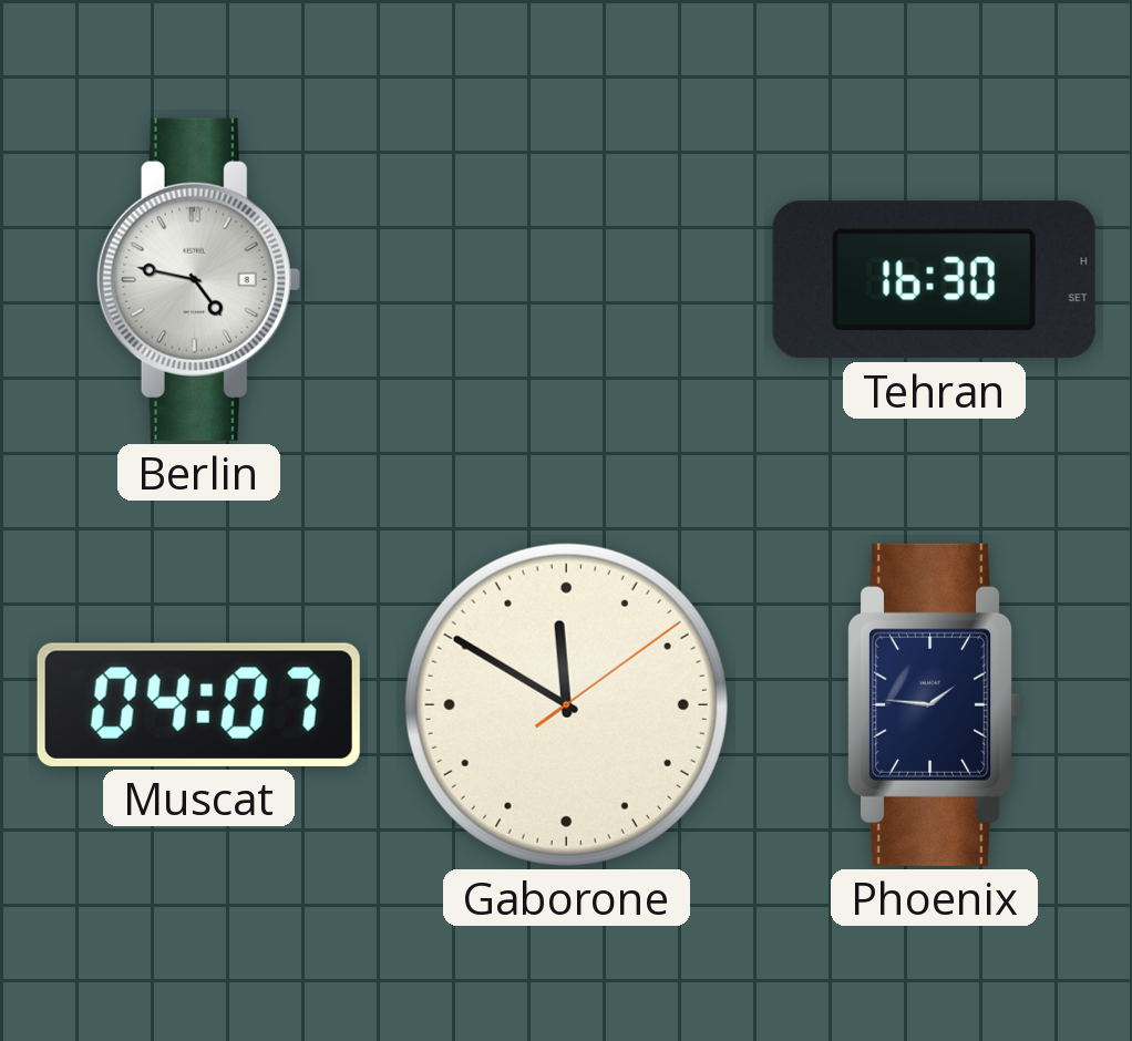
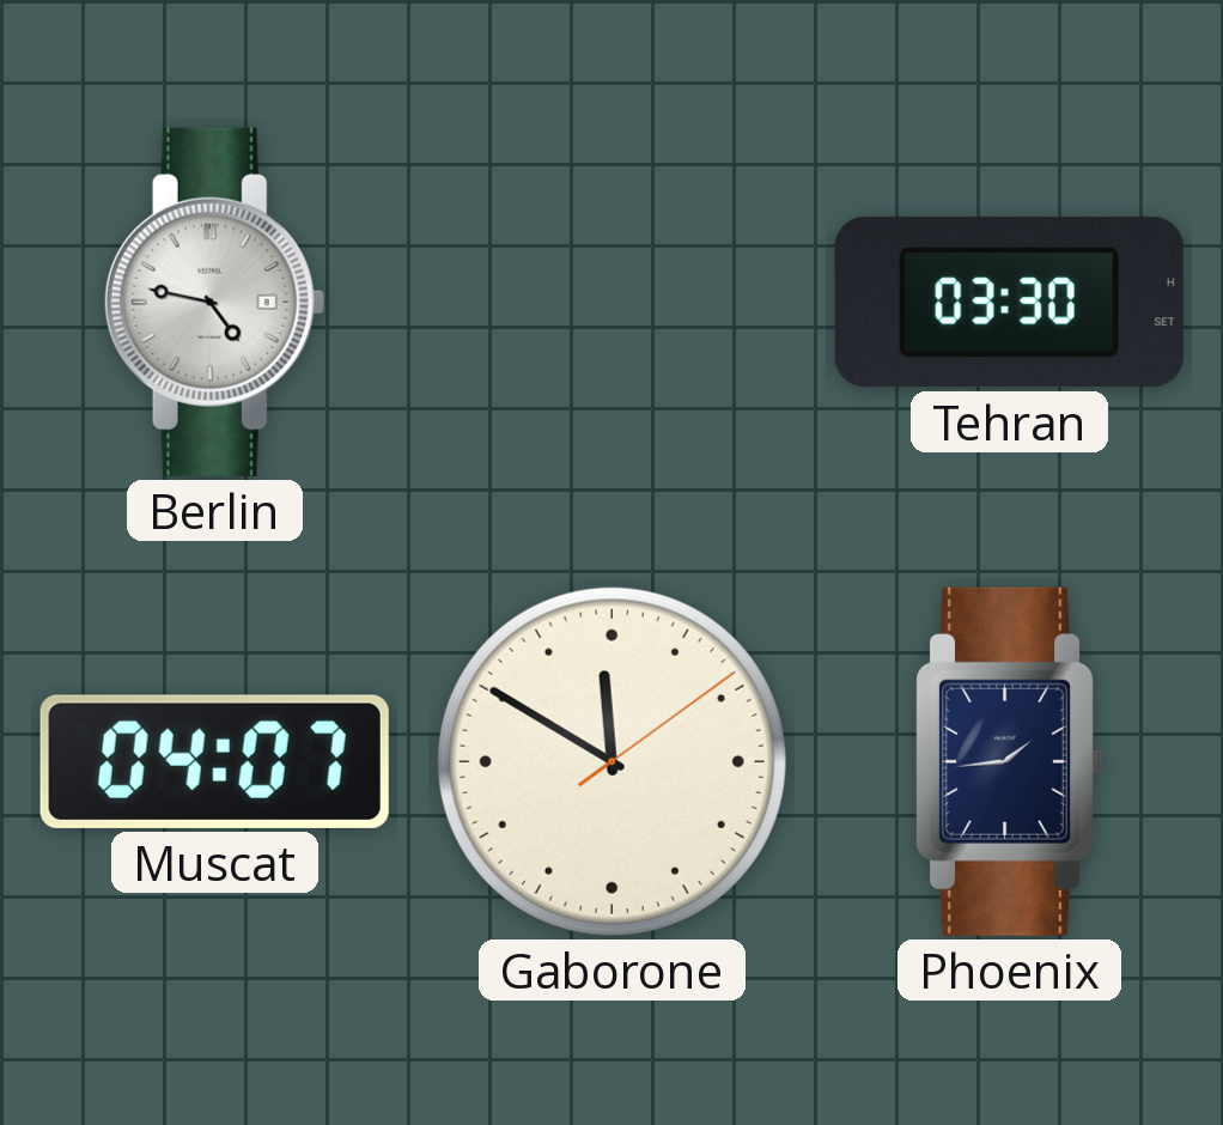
Tehran: 16:30 -> 03:30 (1009, 303)
Phoenix: 1:46 -> 1:44 (1009, 761)
